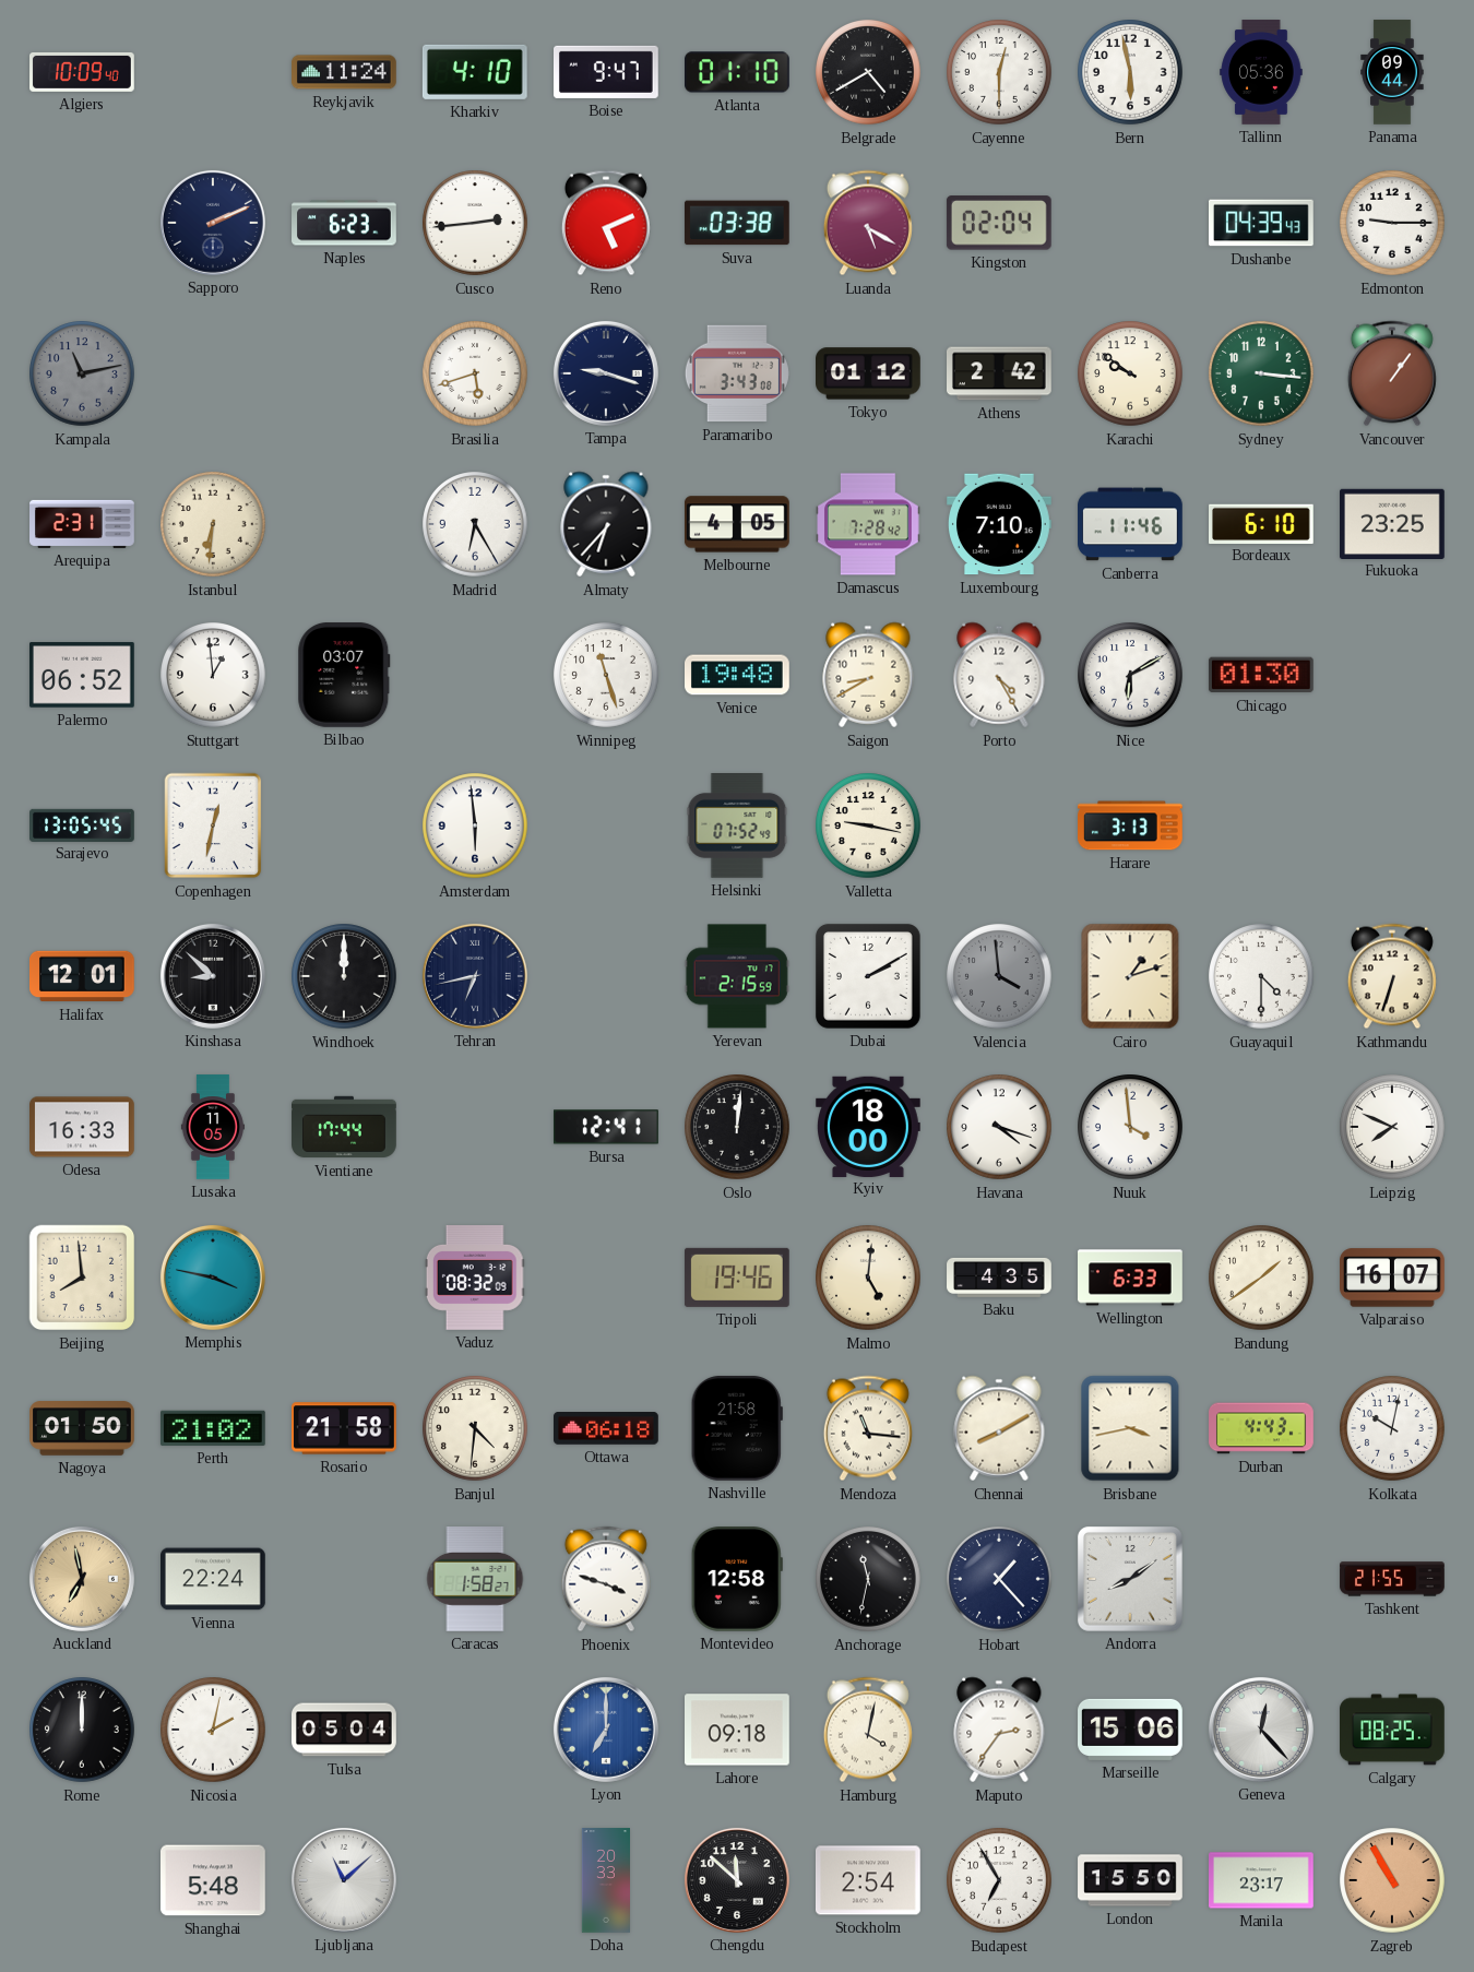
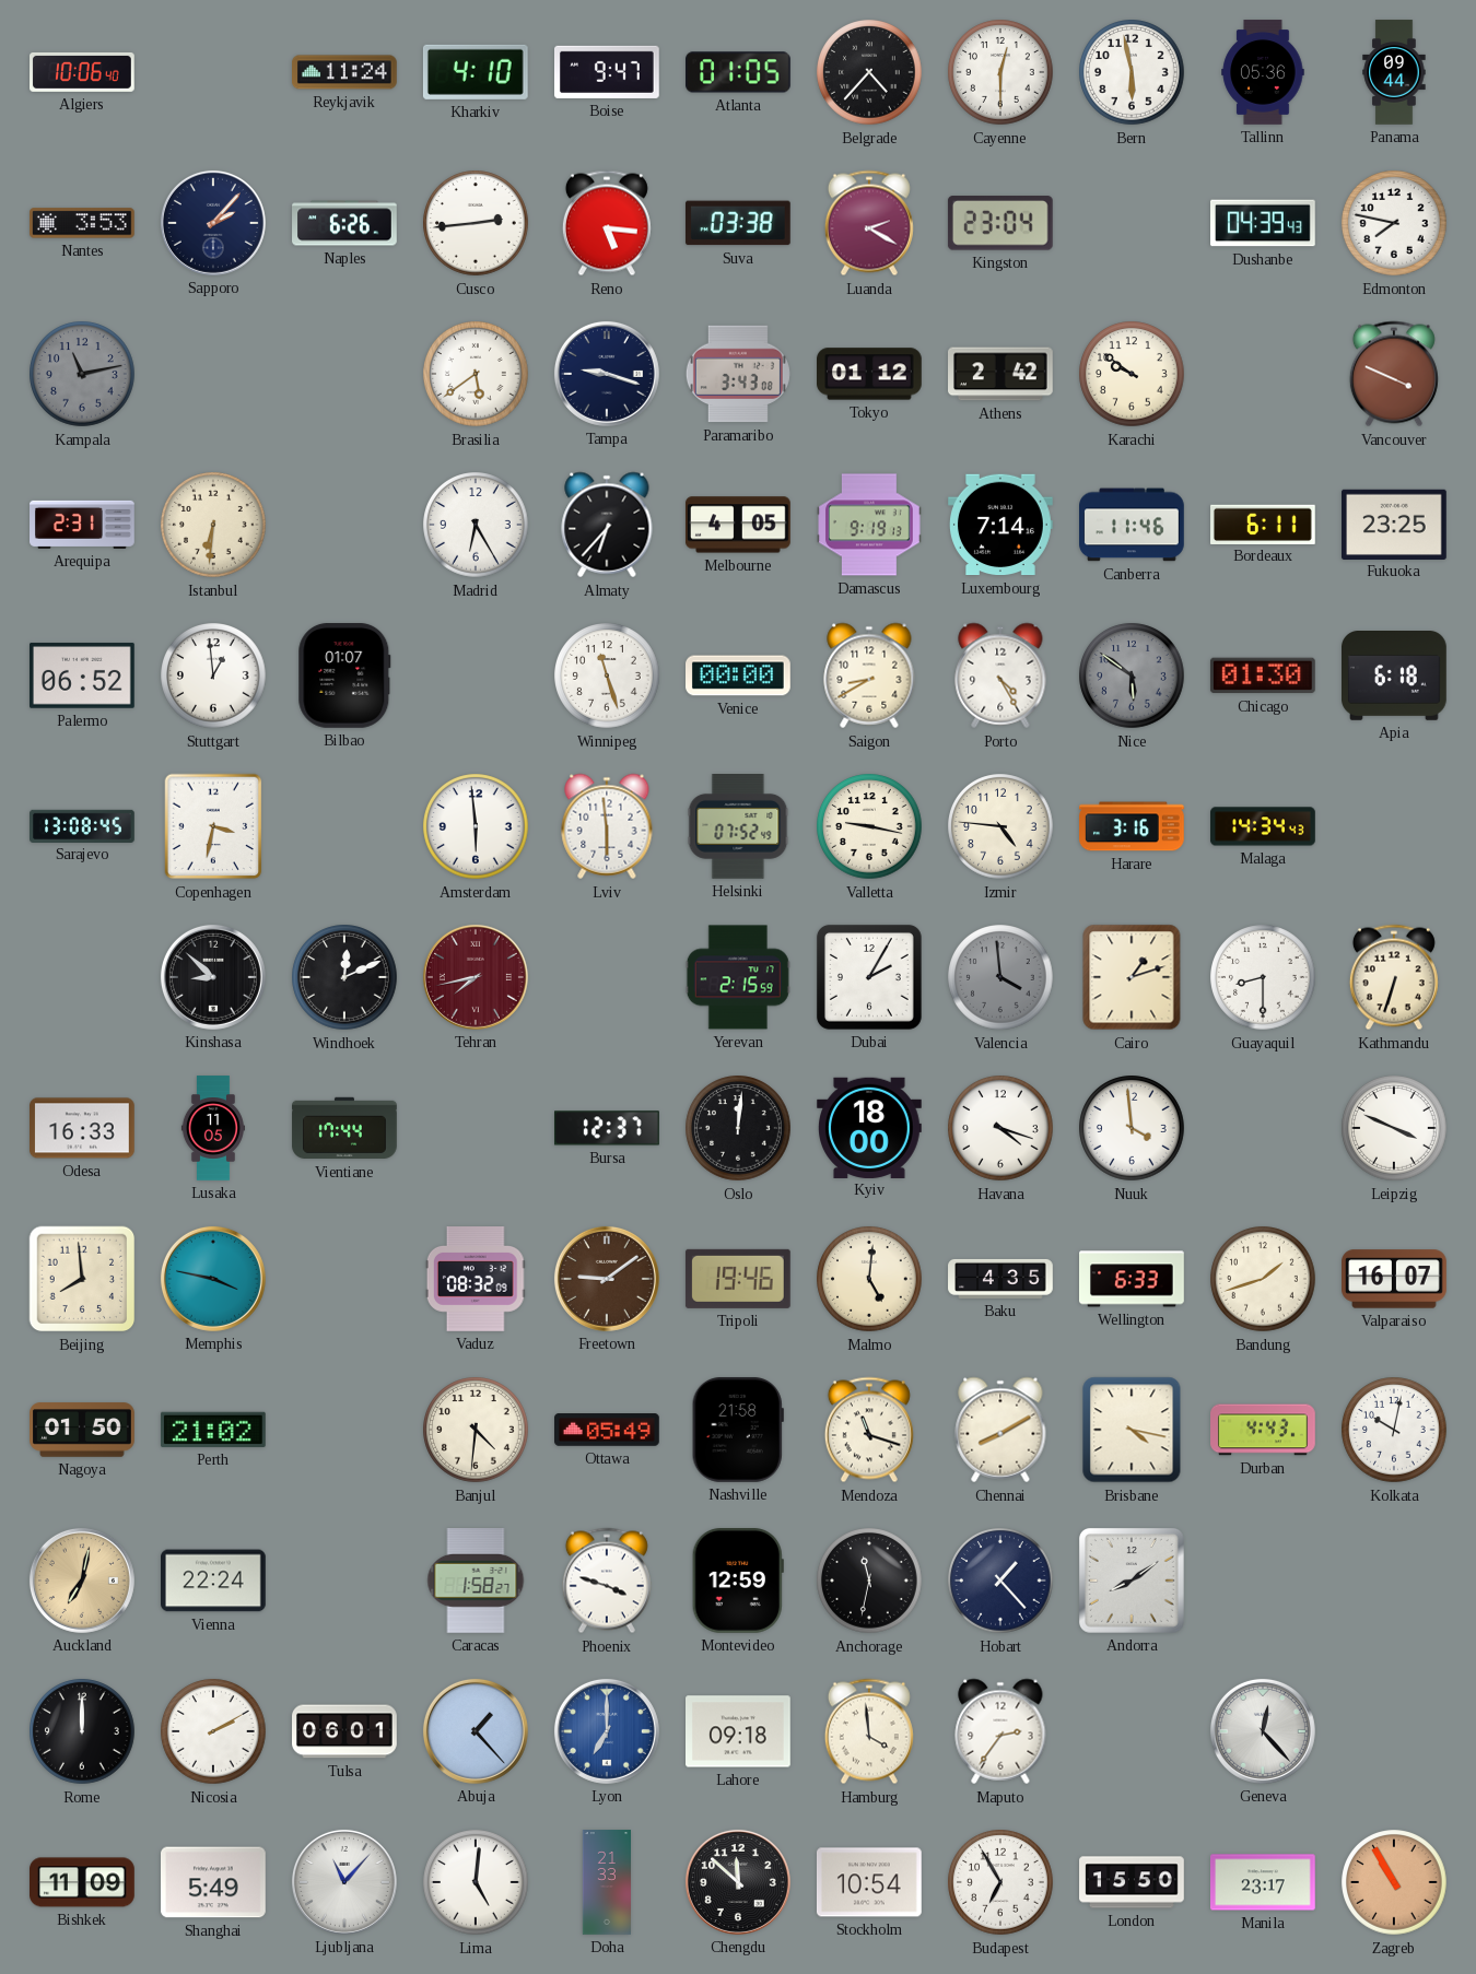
Algiers: 10:09 -> 10:06 (83, 72)
Atlanta: 01:10 -> 01:05 (739, 72)
Belgrade: 4:40 -> 4:37 (869, 72)
Nantes: none -> 3:53 (83, 223)
Sapporo: 2:11 -> 2:07 (213, 223)
Naples: 6:23 -> 6:26 (344, 223)
Reno: 5:11 -> 5:16 (607, 223)
Luanda: 5:20 -> 2:20 (869, 223)
Kingston: 02:04 -> 23:04 (1000, 223)
Edmonton: 9:15 -> 7:47 (1394, 223)
Brasilia: 5:42 -> 5:39 (476, 374)
Sydney: 3:16 -> none (1261, 373)
Vancouver: 1:06 -> 3:49 (1394, 374)
Damascus: 7:28 -> 9:19 (870, 525)
Luxembourg: 7:10 -> 7:14 (1001, 525)
Bordeaux: 6:10 -> 6:11 (1264, 524)
Bilbao: 03:07 -> 01:07 (344, 677)
Venice: 19:48 -> 00:00 (739, 675)
Nice: 6:10 -> 5:51 (1132, 675)
Nice dial: white -> grey (1132, 675)
Apia: none -> 6:18 (1395, 677)
Sarajevo: 13:05 -> 13:08 (82, 825)
Copenhagen: 12:32 -> 3:32 (213, 826)
Lviv: none -> 5:59 (607, 826)
Izmir: none -> 4:46 (1000, 826)
Harare: 3:13 -> 3:16 (1133, 826)
Malaga: none -> 14:34 (1263, 826)
Halifax: 12:01 -> none (83, 976)
Windhoek: 12:00 -> 12:11 (344, 977)
Tehran: 6:43 -> 7:43 (476, 977)
Tehran dial: navy -> burgundy (476, 977)
Dubai: 2:10 -> 2:05 (869, 977)
Guayaquil: 4:30 -> 8:30 (1263, 977)
Bursa: 12:41 -> 12:37 (608, 1128)
Leipzig: 7:49 -> 3:49 (1394, 1128)
Freetown: none -> 9:09 (607, 1279)
Bandung: 1:39 -> 1:42 (1263, 1279)
Rosario: 21:58 -> none (345, 1428)
Ottawa: 06:18 -> 05:49 (608, 1431)
Mendoza: 11:16 -> 11:18 (869, 1430)
Brisbane: 3:43 -> 4:17 (1132, 1430)
Auckland: 6:58 -> 7:02 (82, 1581)
Montevideo: 12:58 -> 12:59 (738, 1582)
Tashkent: 21:55 -> none (1392, 1579)
Nicosia: 2:02 -> 2:10 (213, 1731)
Tulsa: 05:04 -> 06:01 (344, 1731)
Abuja: none -> 1:23 (476, 1731)
Hamburg: 4:02 -> 3:59 (869, 1731)
Marseille: 15:06 -> none (1131, 1730)
Calgary: 08:25 -> none (1393, 1730)
Bishkek: none -> 11:09 (83, 1882)
Shanghai: 5:48 -> 5:49 (214, 1882)
Ljubljana: 11:08 -> 11:07 (344, 1882)
Lima: none -> 5:01 (476, 1882)
Doha: 20:33 -> 21:33 (606, 1882)
Stockholm: 2:54 -> 10:54 (869, 1882)
